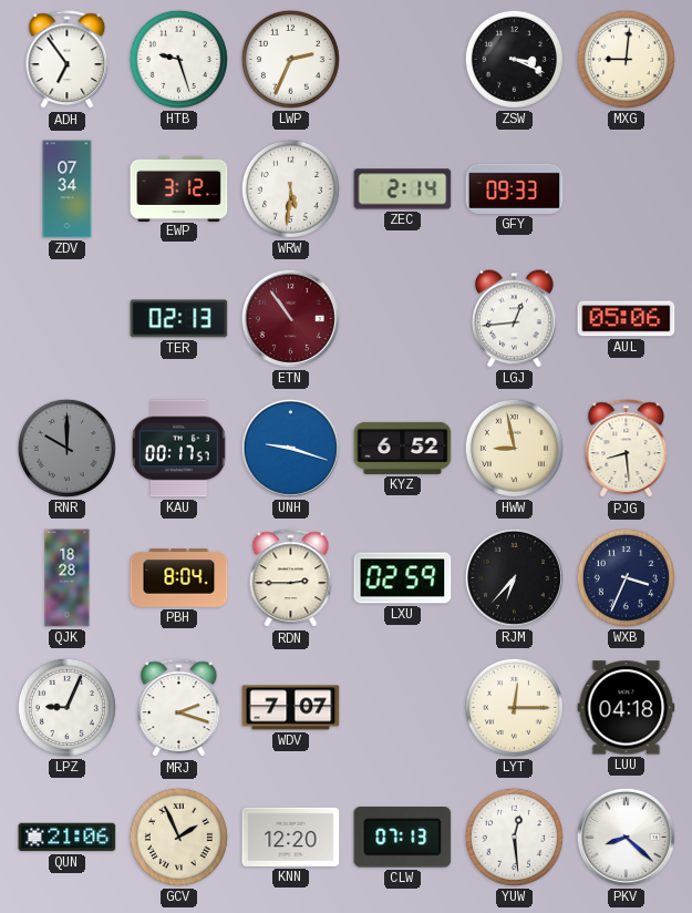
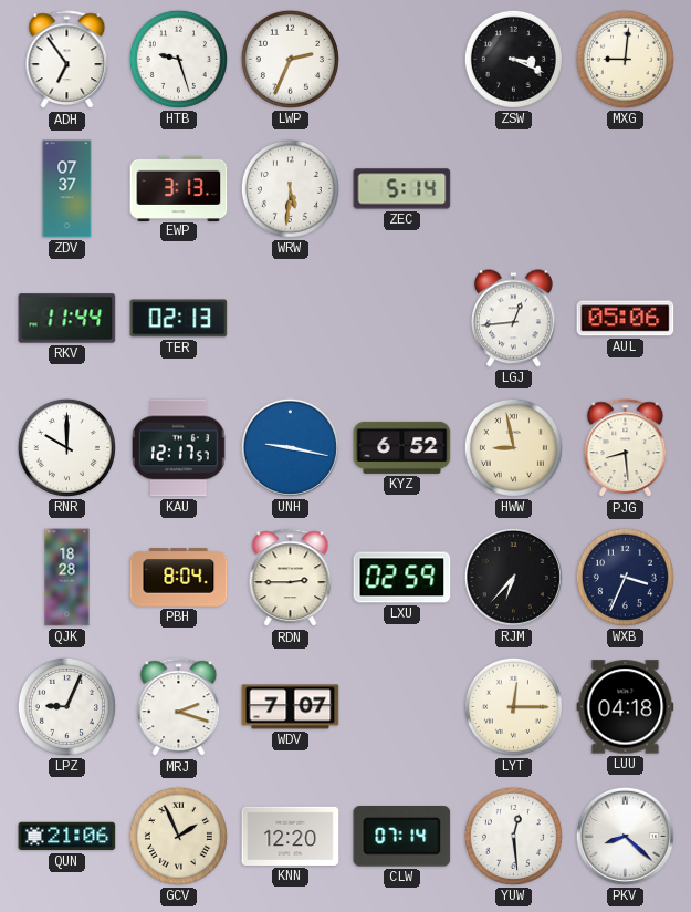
ZDV: 07:34 -> 07:37 (67, 189)
EWP: 3:12 -> 3:13 (179, 188)
ZEC: 2:14 -> 5:14 (402, 189)
GFY: 09:33 -> none (515, 188)
RKV: none -> 11:44 (67, 319)
ETN: 10:54 -> none (290, 318)
RNR dial: grey -> white (66, 447)
KAU: 00:17 -> 12:17 (179, 448)
UNH: 9:18 -> 9:17 (290, 447)
CLW: 07:13 -> 07:14 (402, 837)
